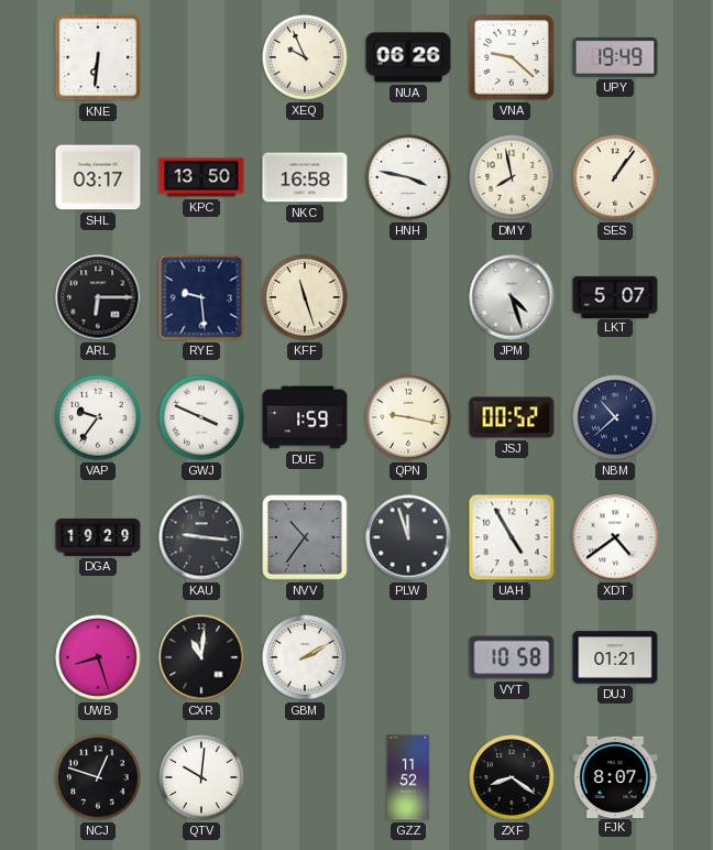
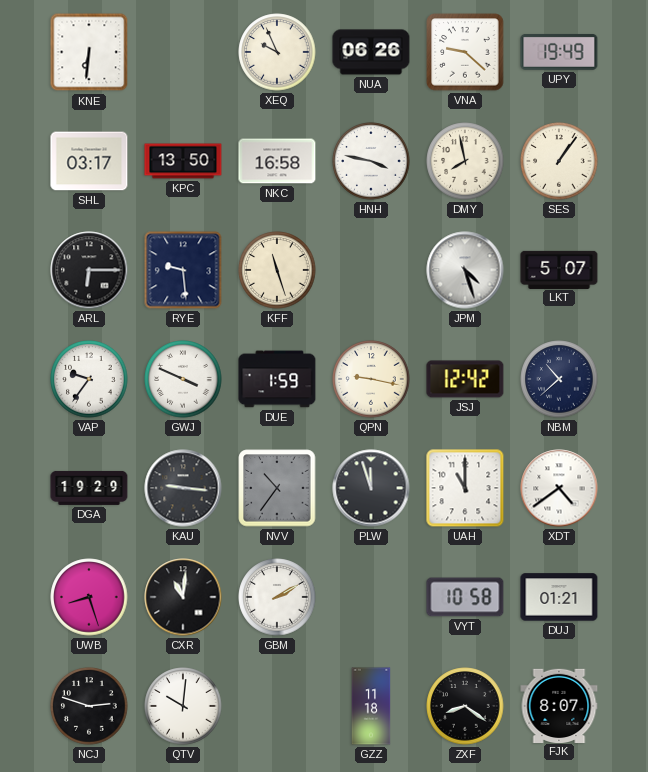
JSJ: 00:52 -> 12:42 (465, 379)
UAH: 4:55 -> 11:00 (465, 488)
NCJ: 12:48 -> 2:48 (89, 706)
GZZ: 11:52 -> 11:18 (371, 706)
